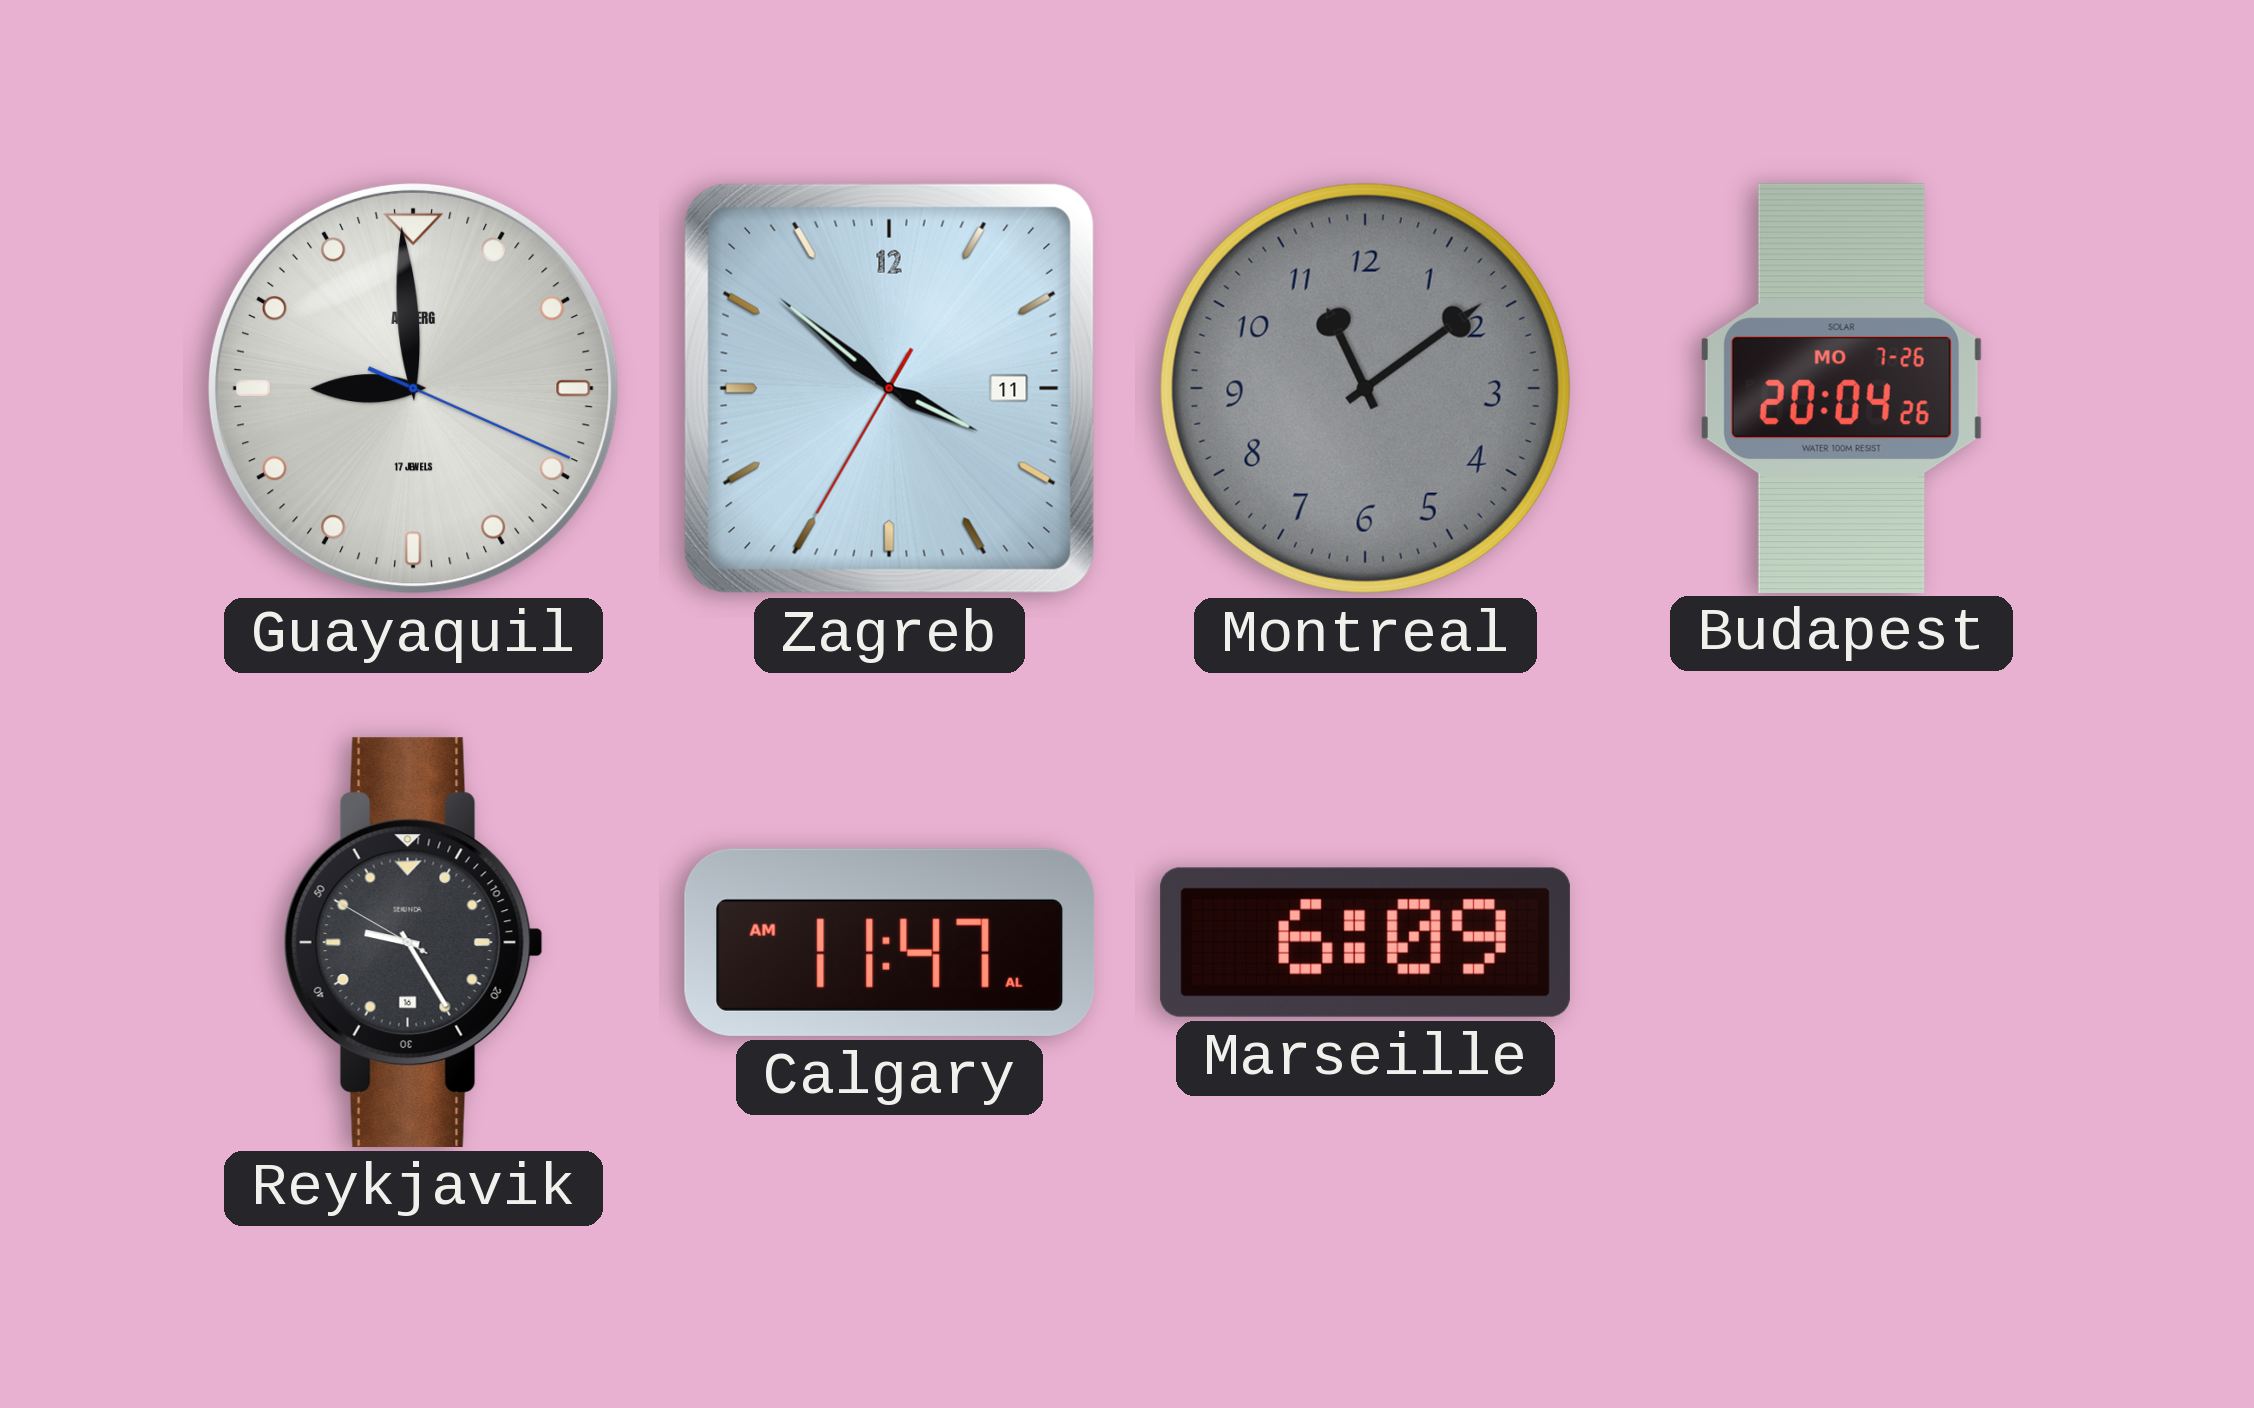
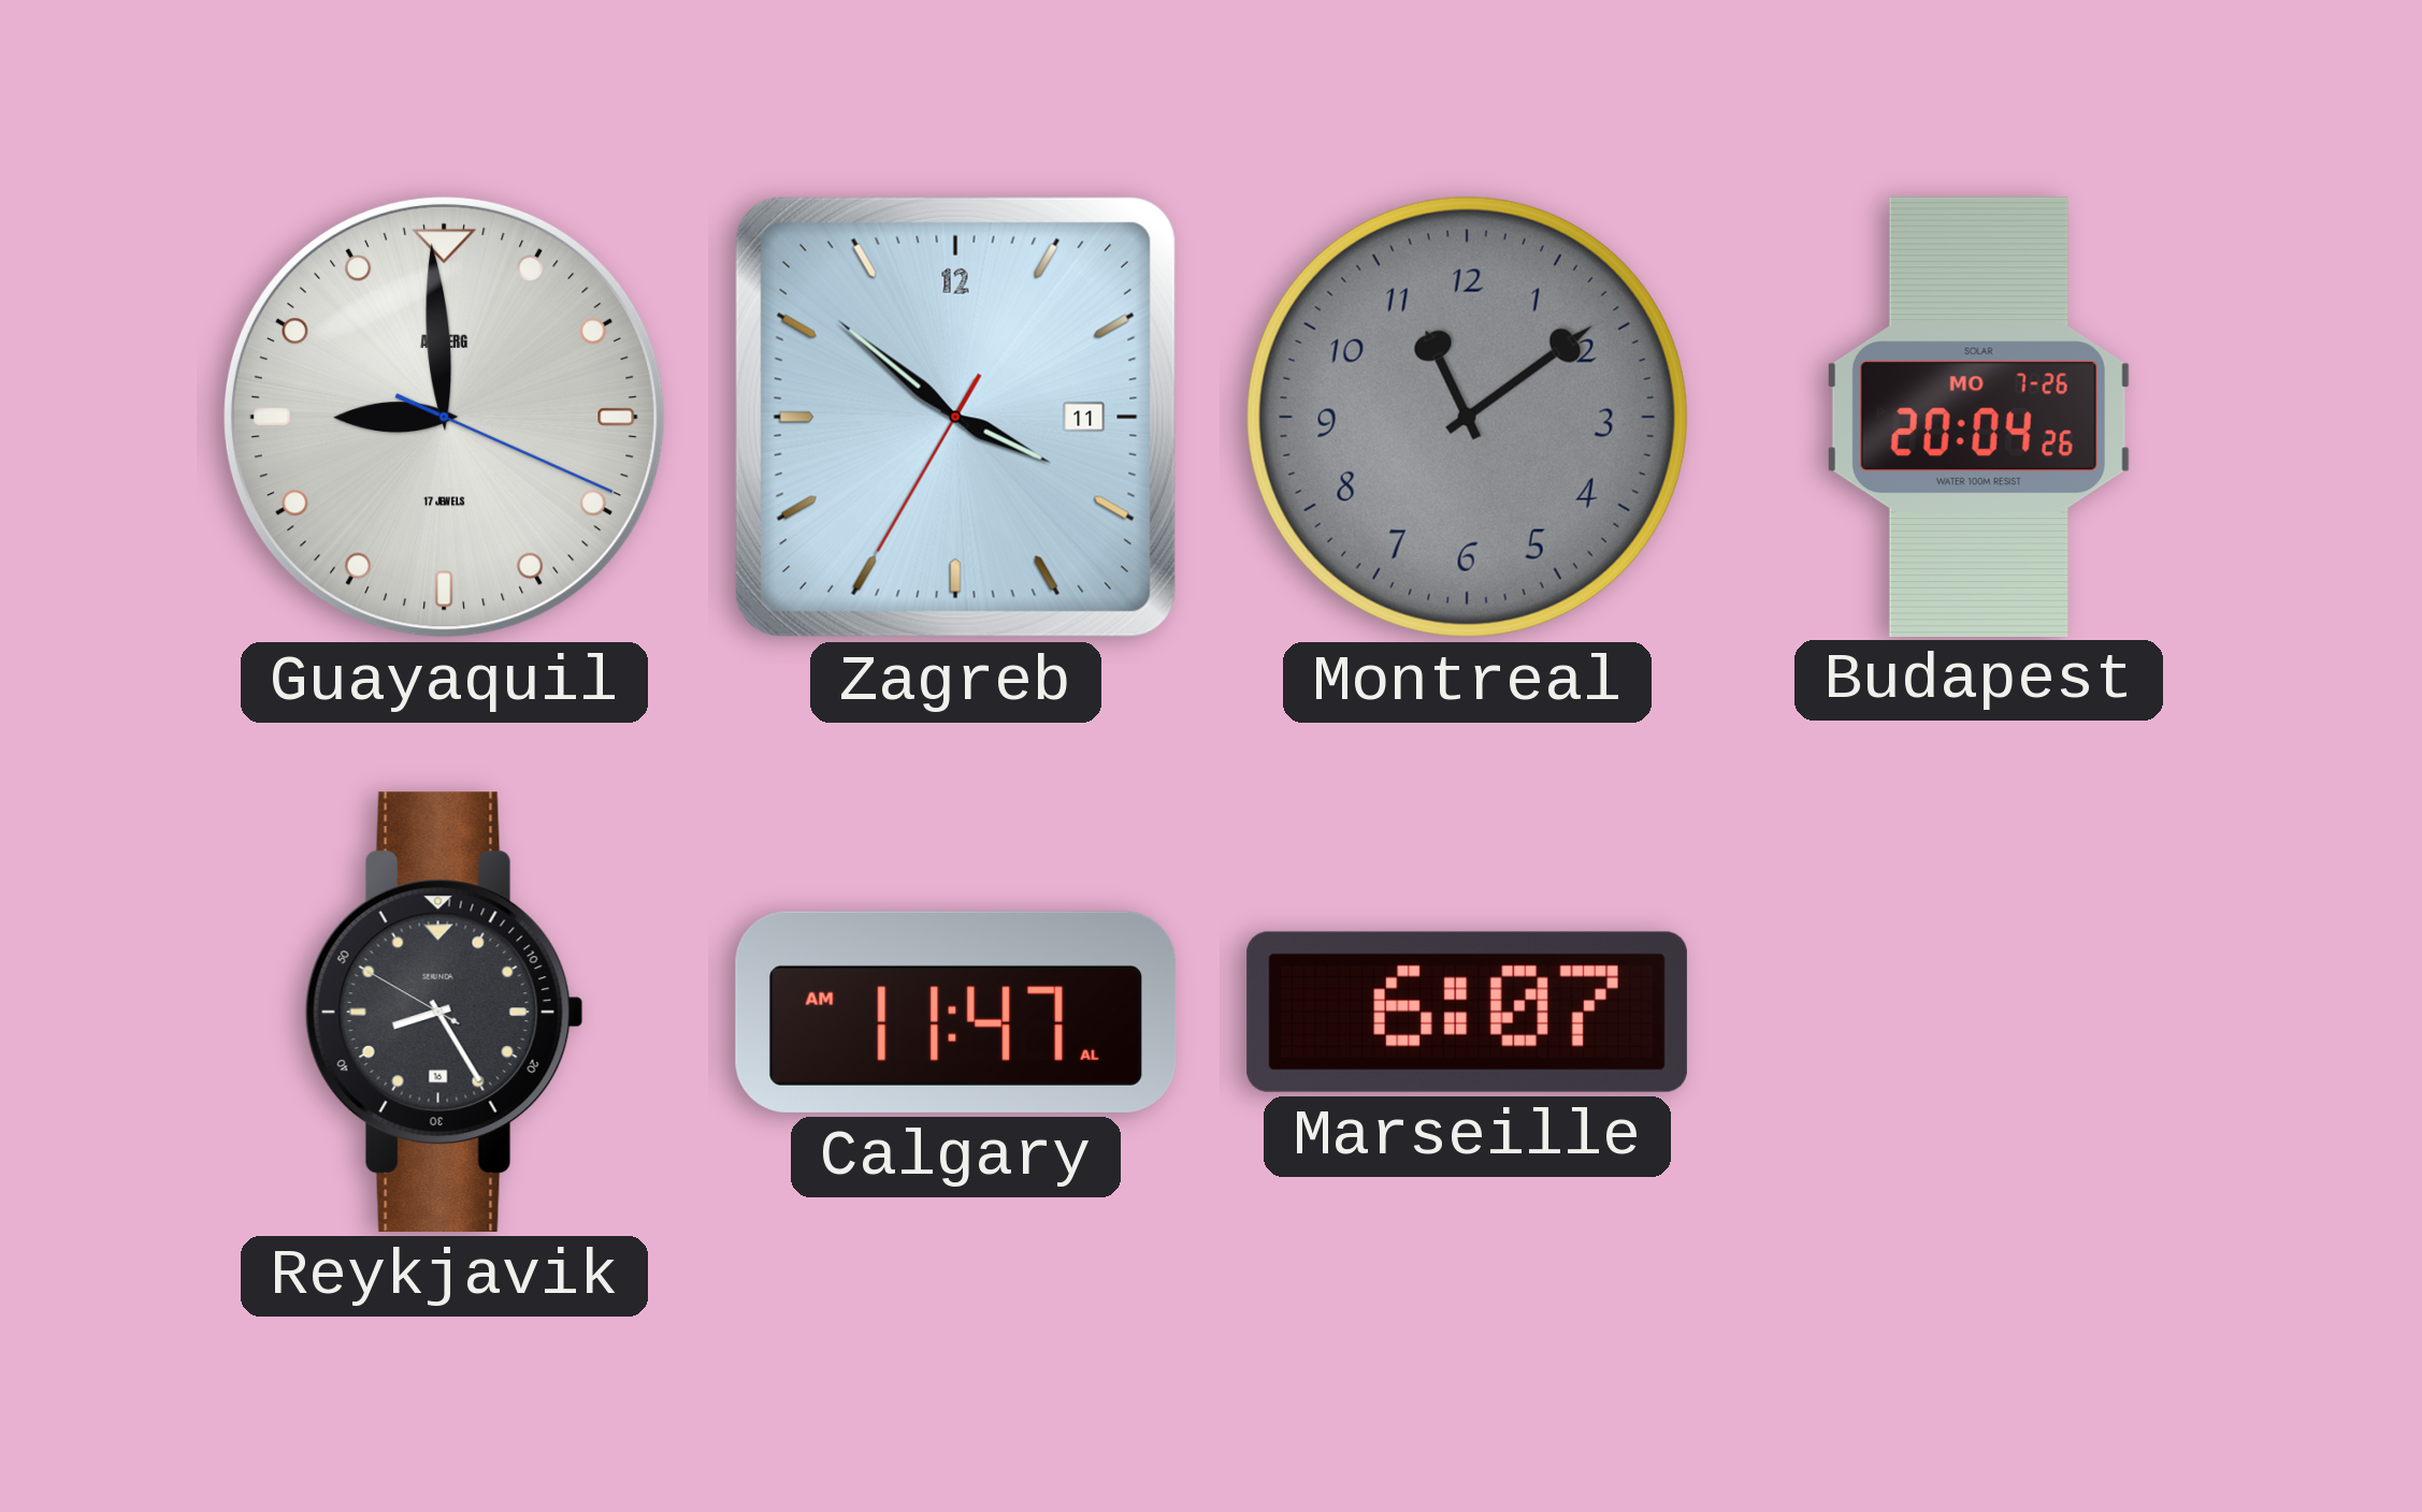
Reykjavik: 9:24 -> 8:24 (444, 1012)
Marseille: 6:09 -> 6:07 (1467, 1012)
